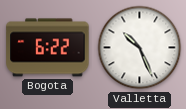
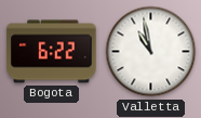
Valletta: 10:26 -> 10:58 (151, 52)
